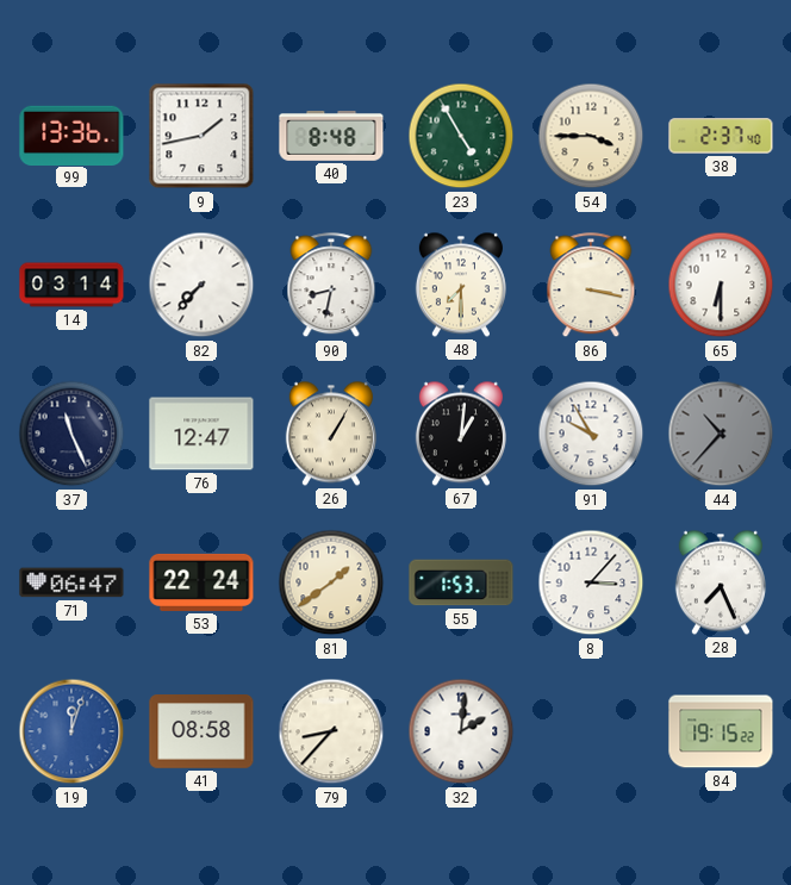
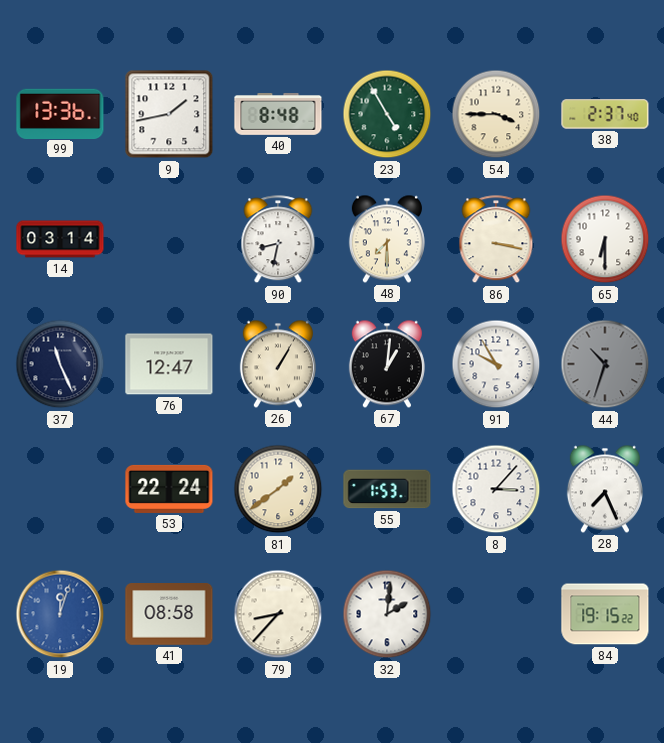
82: 7:37 -> none (201, 285)
44: 10:37 -> 10:33 (605, 364)
71: 06:47 -> none (71, 582)
